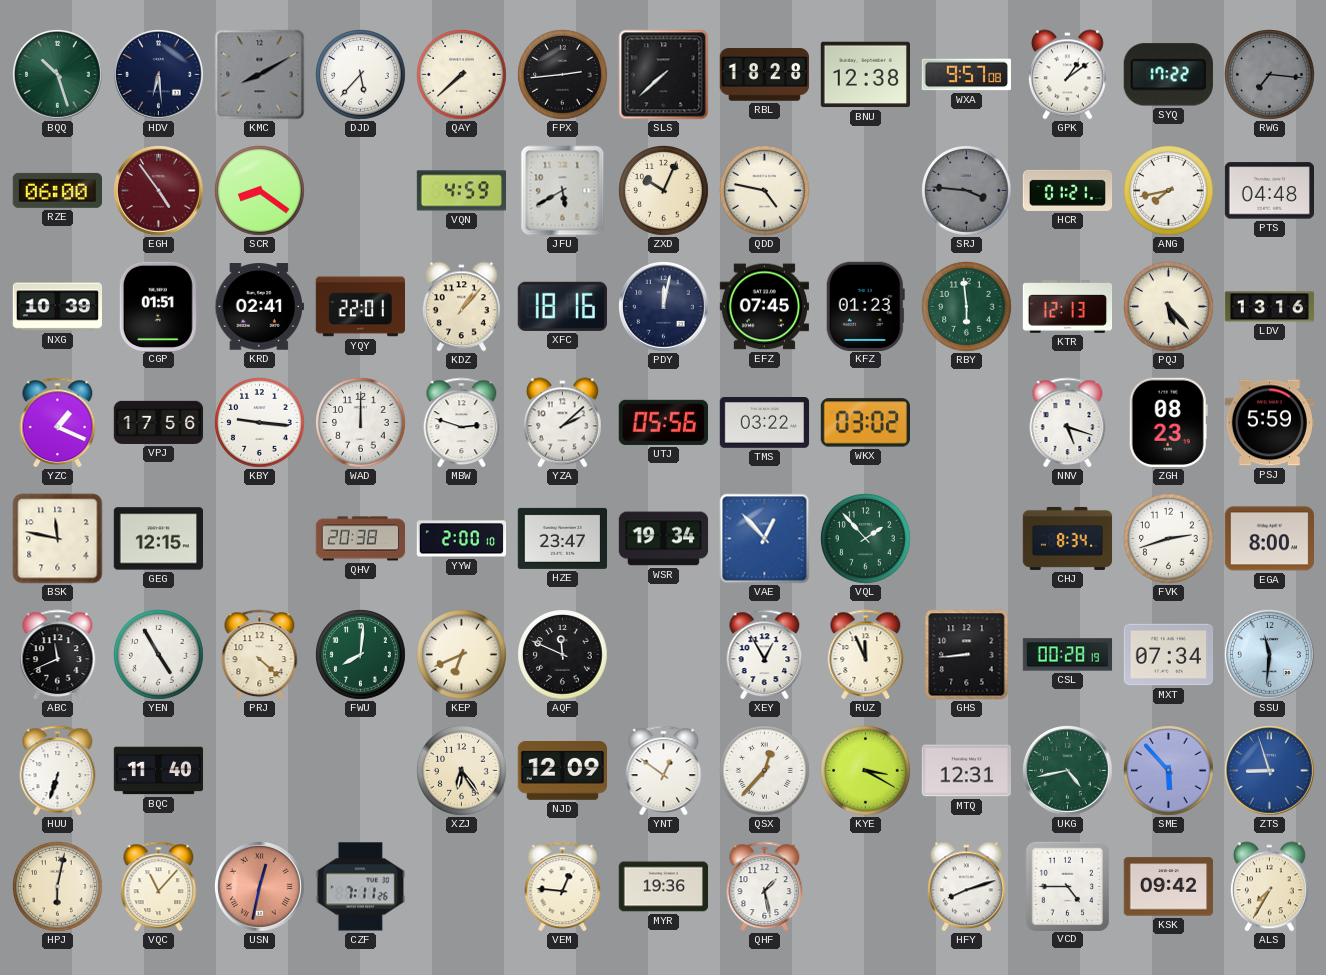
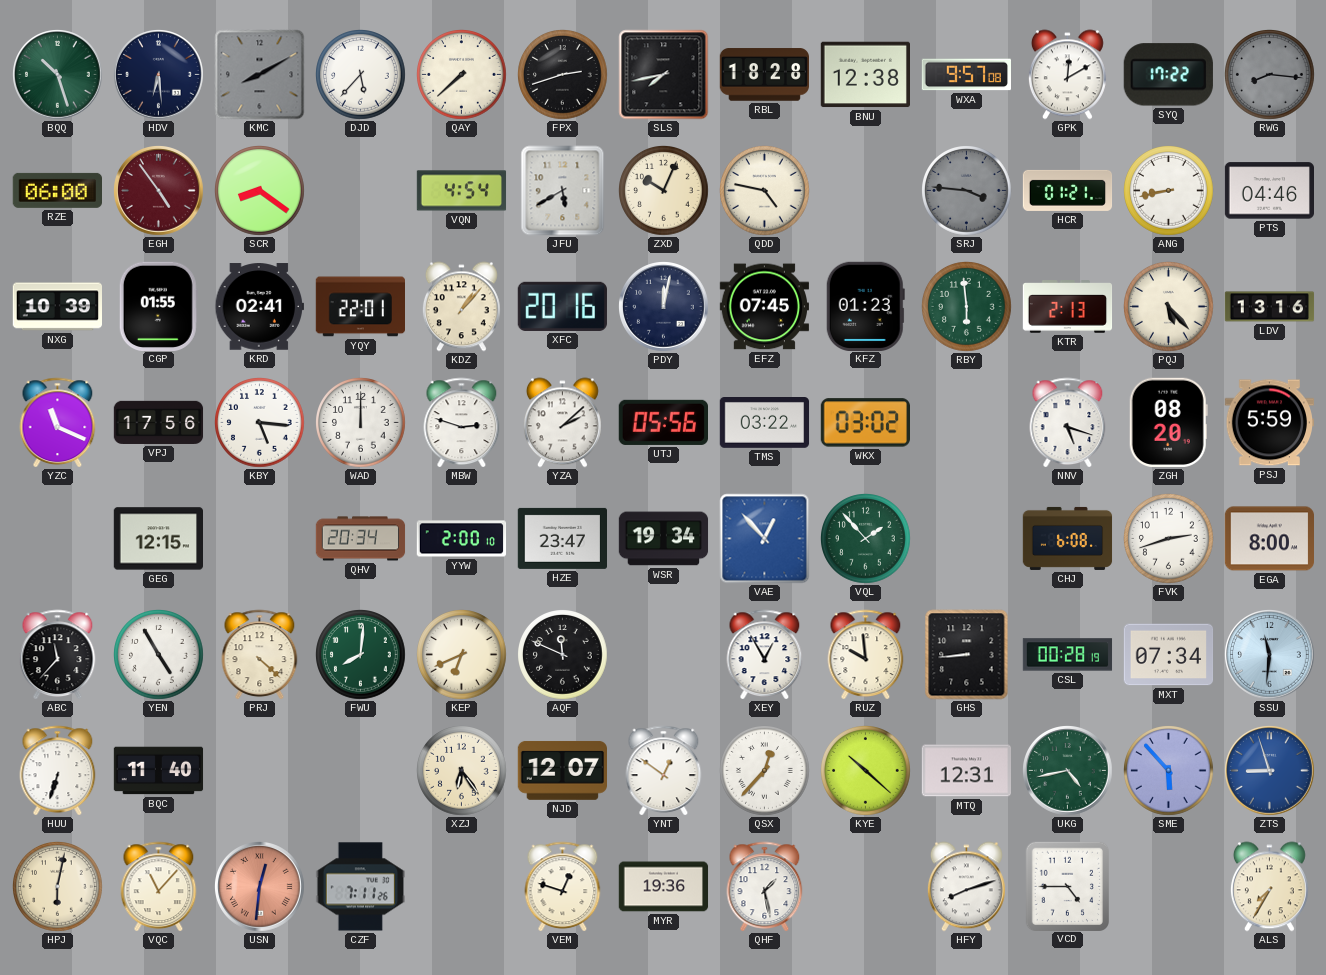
FPX: 2:44 -> 2:42 (563, 75)
SLS: 7:38 -> 7:43 (664, 75)
GPK: 1:09 -> 12:10 (1067, 75)
RWG: 7:16 -> 8:16 (1270, 75)
VQN: 4:59 -> 4:54 (462, 191)
ANG: 7:43 -> 8:43 (1169, 191)
PTS: 04:48 -> 04:46 (1269, 191)
CGP: 01:51 -> 01:55 (158, 306)
XFC: 18:16 -> 20:16 (562, 306)
KTR: 12:13 -> 2:13 (1068, 307)
YZC: 1:19 -> 11:19 (58, 422)
KBY: 9:16 -> 5:16 (260, 423)
ZGH: 08:23 -> 08:20 (1168, 422)
BSK: 11:47 -> none (58, 539)
QHV: 20:38 -> 20:34 (361, 539)
CHJ: 8:34 -> 6:08 (1068, 538)
ABC: 11:41 -> 11:37 (58, 654)
RUZ: 11:56 -> 9:59 (866, 654)
NJD: 12:09 -> 12:07 (562, 770)
KYE: 3:20 -> 10:22 (866, 771)
USN: 12:32 -> 12:31 (260, 887)
VEM: 12:46 -> 12:48 (563, 886)
KSK: 09:42 -> none (1168, 887)
